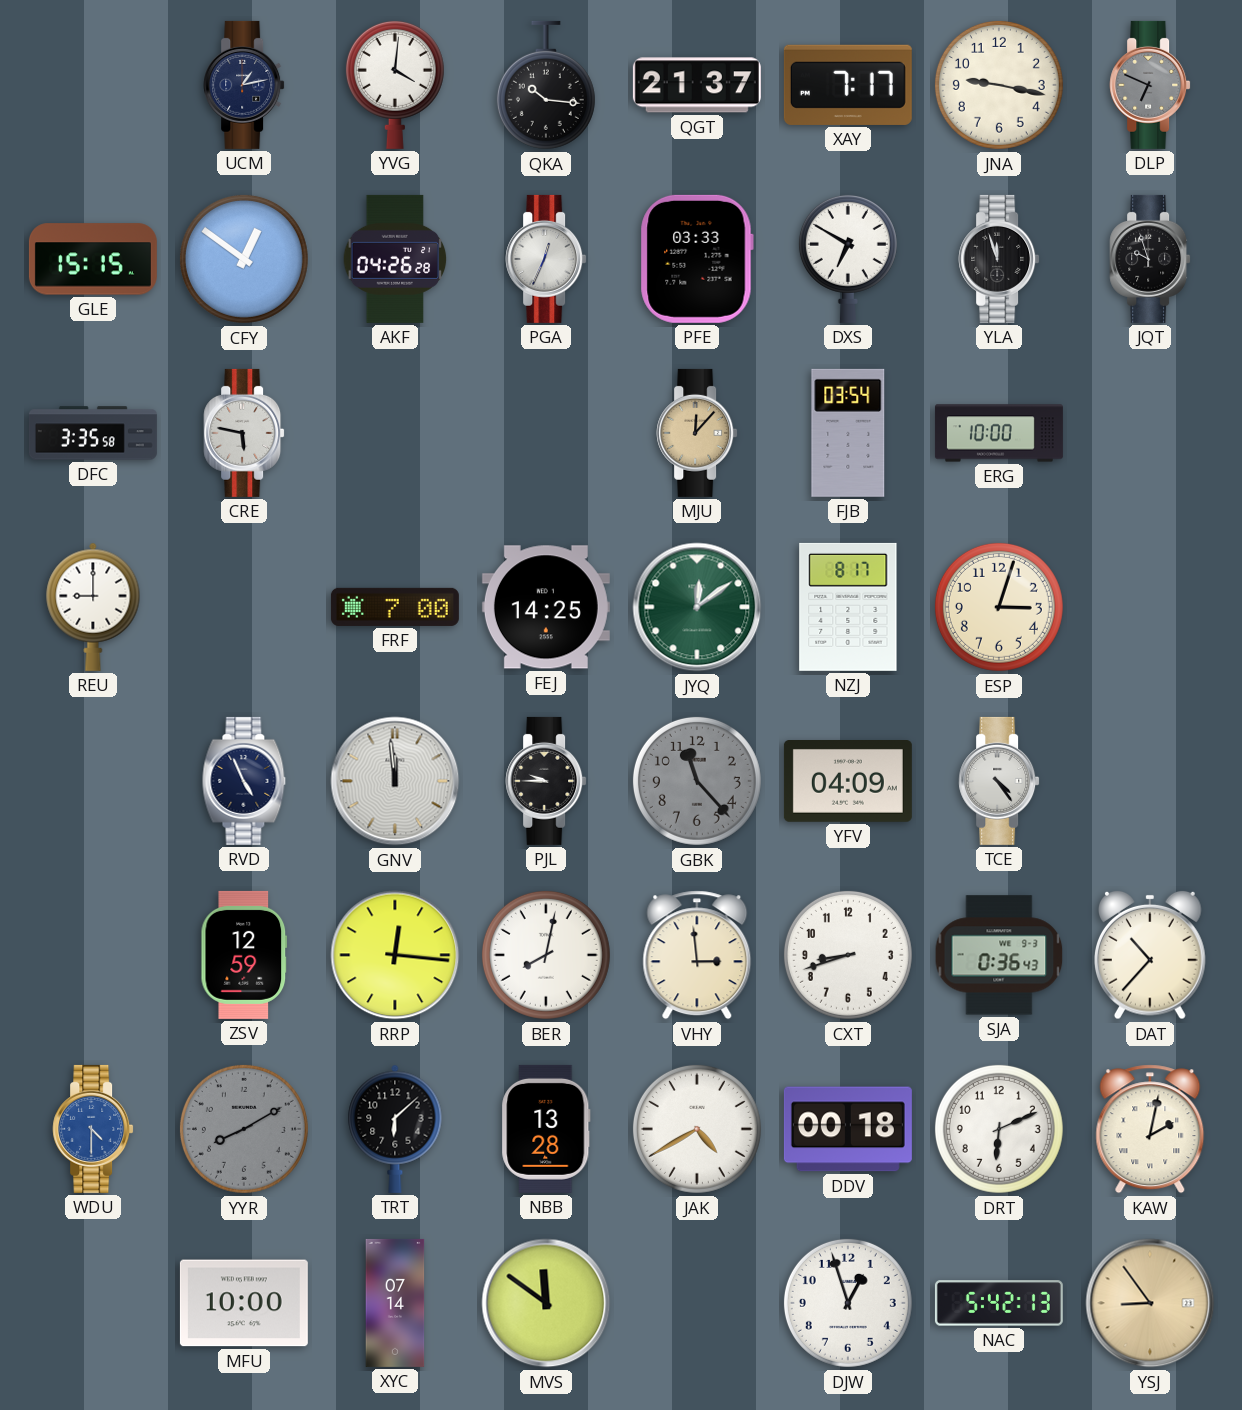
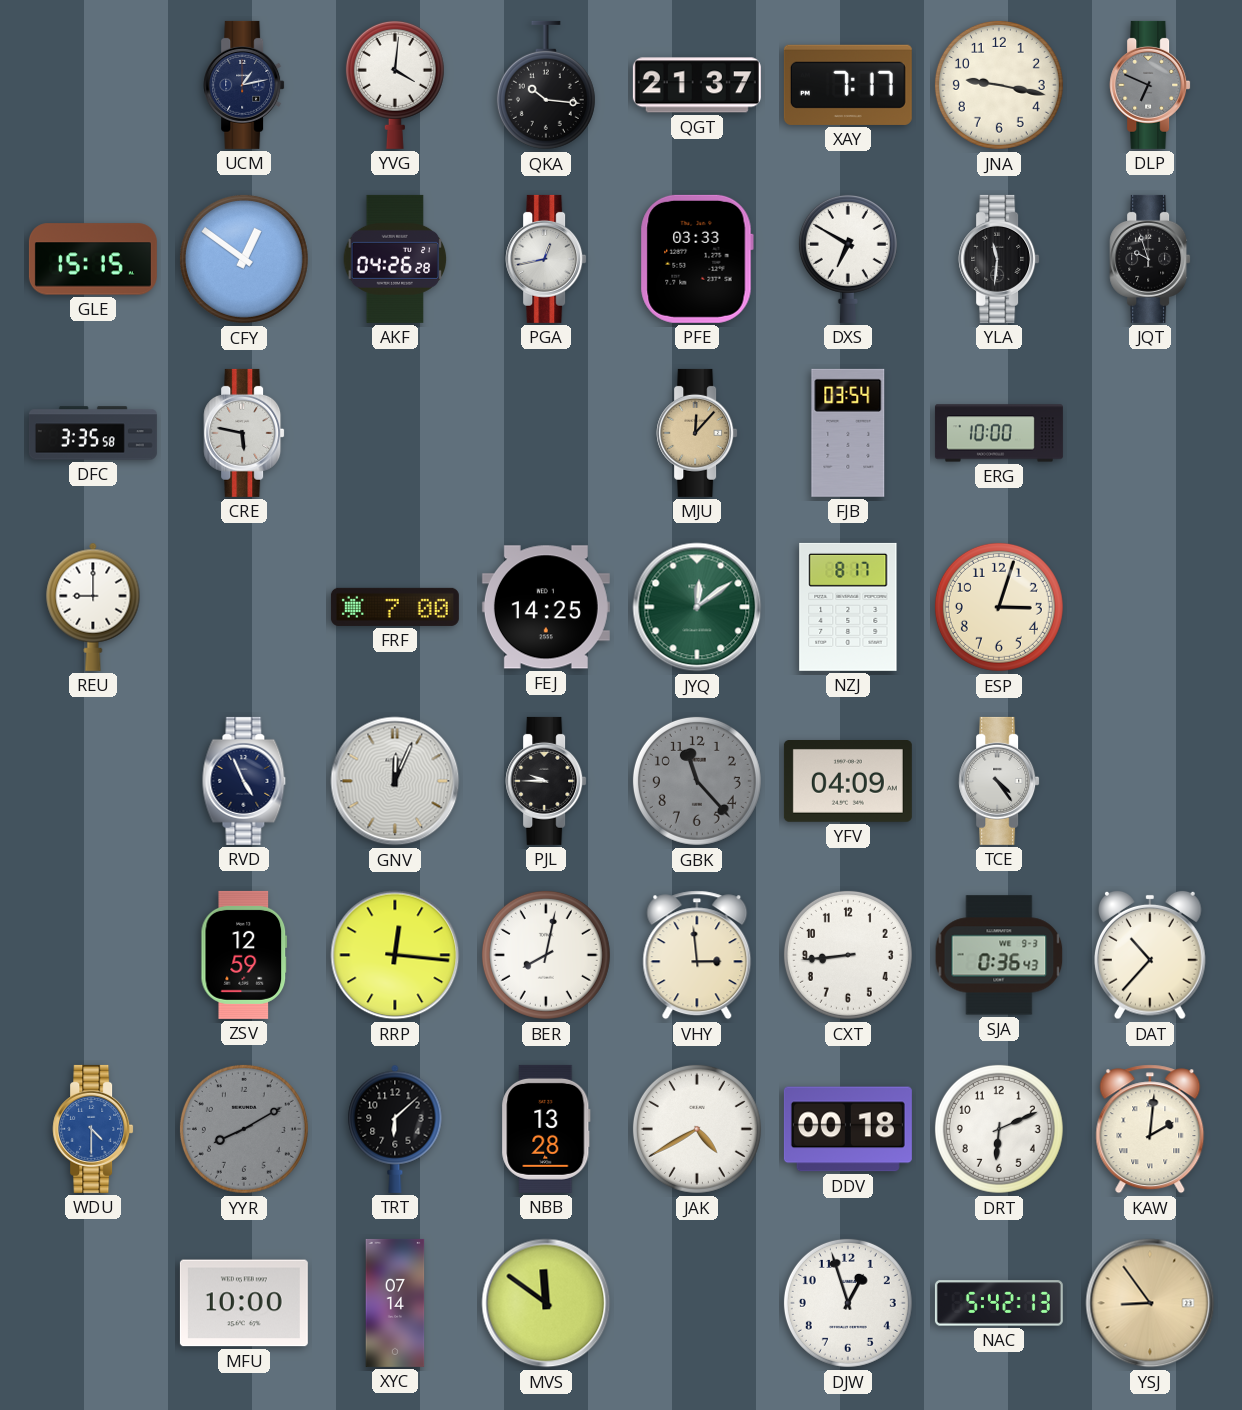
PGA: 12:34 -> 12:43 (546, 259)
YLA: 11:57 -> 11:31 (999, 259)
GNV: 11:59 -> 12:04 (395, 781)
CXT: 8:42 -> 8:44 (848, 955)
KAW: 2:02 -> 2:01 (1150, 1129)
